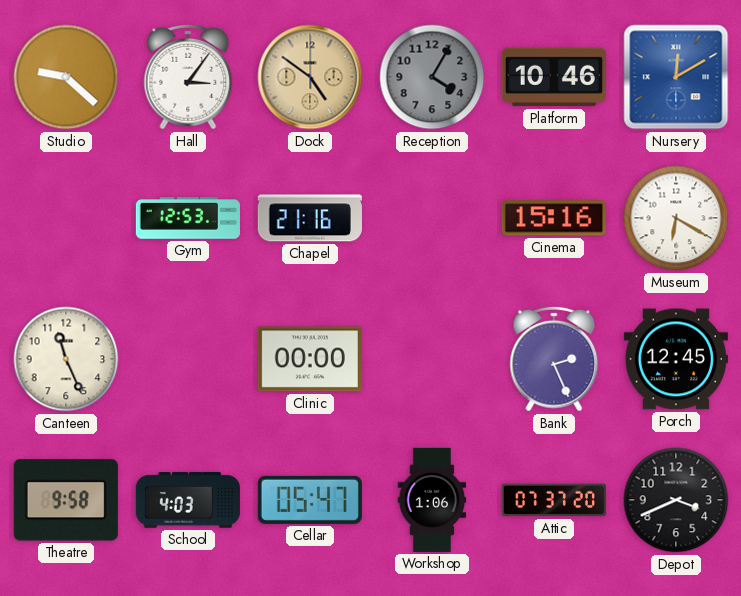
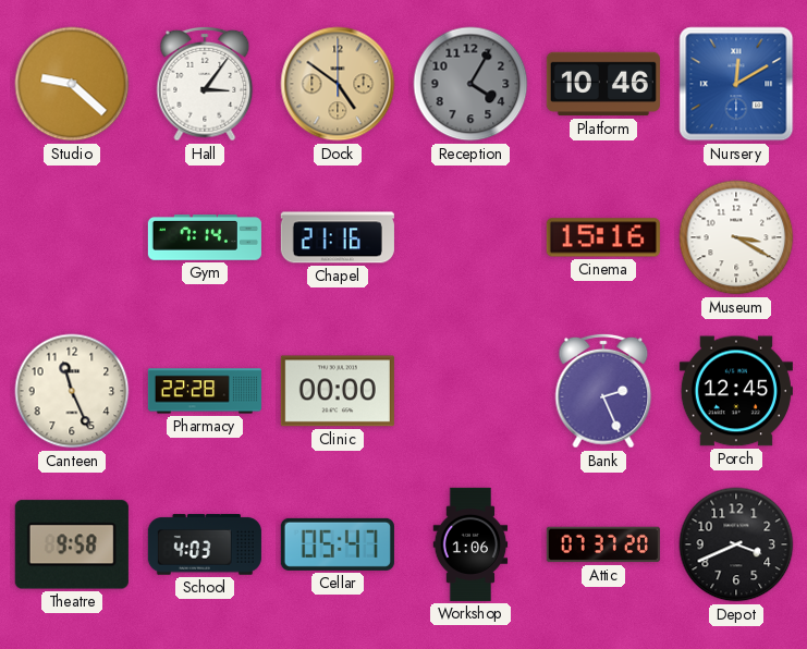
Gym: 12:53 -> 7:14 (205, 237)
Museum: 6:20 -> 3:20 (736, 237)
Pharmacy: none -> 22:28 (205, 391)
